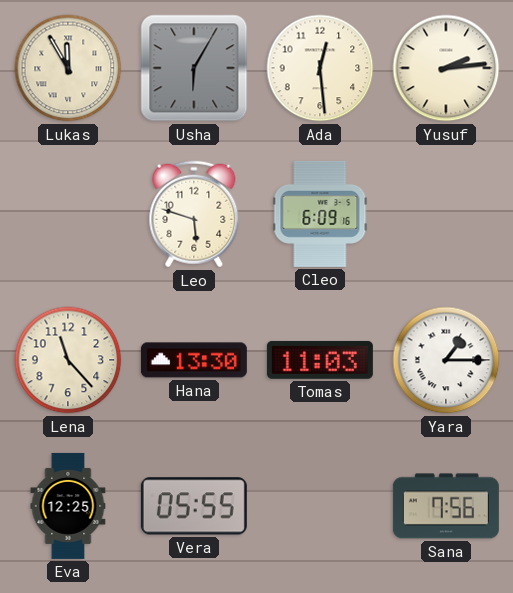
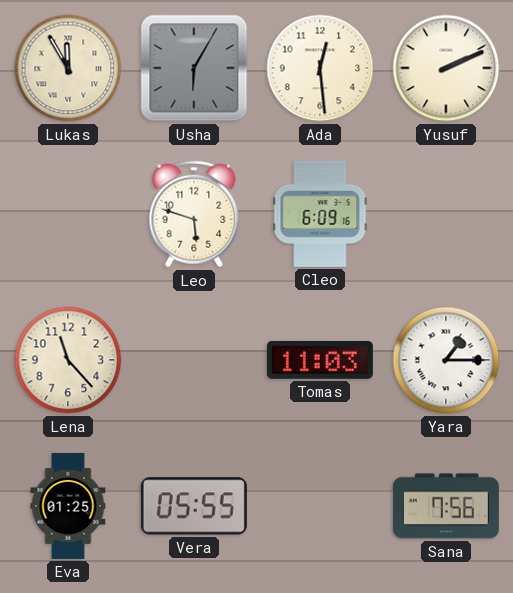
Yusuf: 2:14 -> 2:11 (446, 68)
Hana: 13:30 -> none (194, 360)
Eva: 12:25 -> 01:25 (68, 506)
